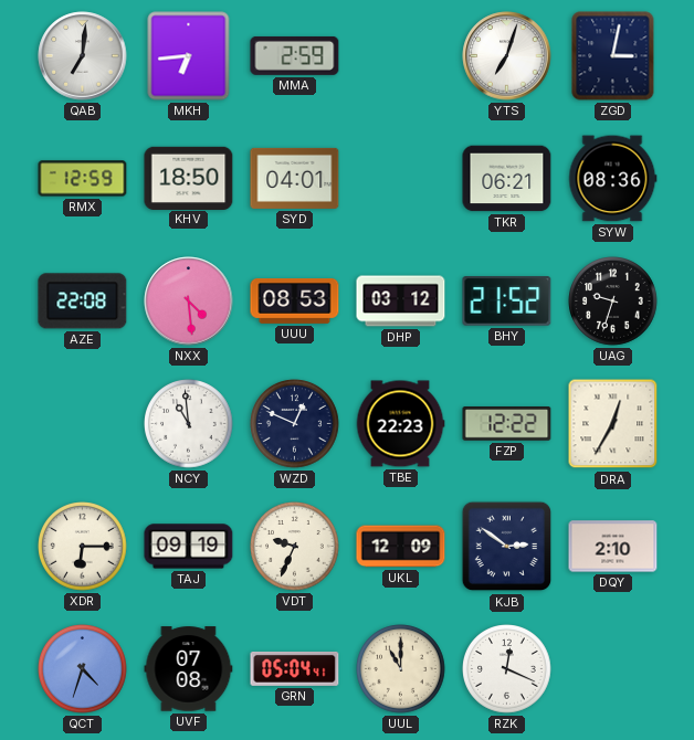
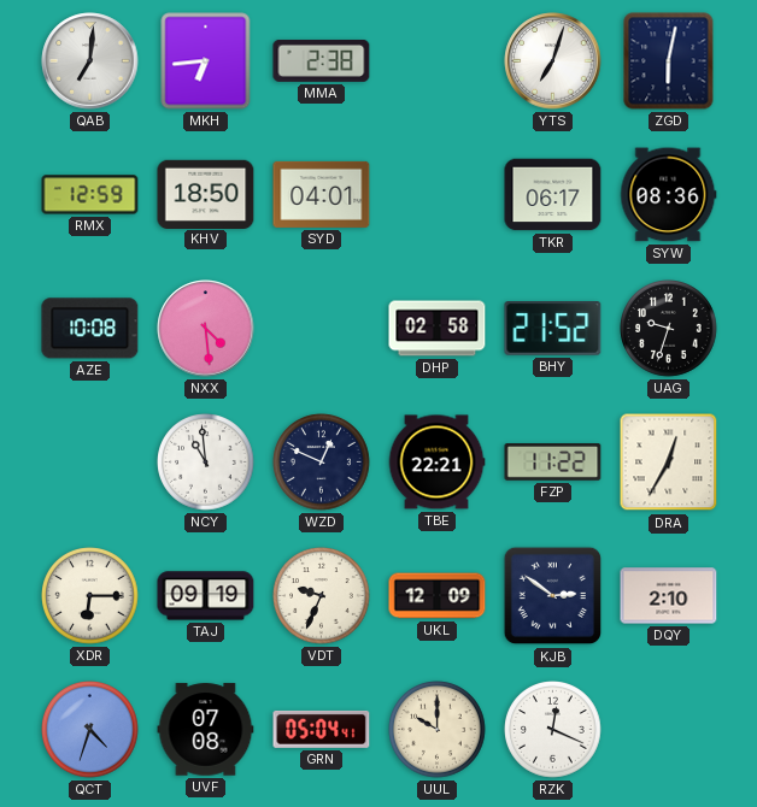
MMA: 2:59 -> 2:38 (322, 60)
ZGD: 3:02 -> 6:02 (669, 61)
TKR: 06:21 -> 06:17 (553, 195)
AZE: 22:08 -> 10:08 (90, 329)
UUU: 08:53 -> none (295, 302)
DHP: 03:12 -> 02:58 (438, 329)
TBE: 22:23 -> 22:21 (436, 463)
FZP: 12:22 -> 11:22 (553, 463)
UUL: 11:00 -> 10:00 (438, 730)
